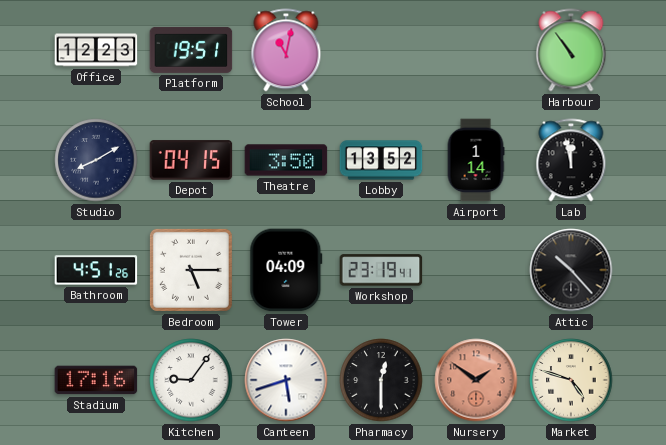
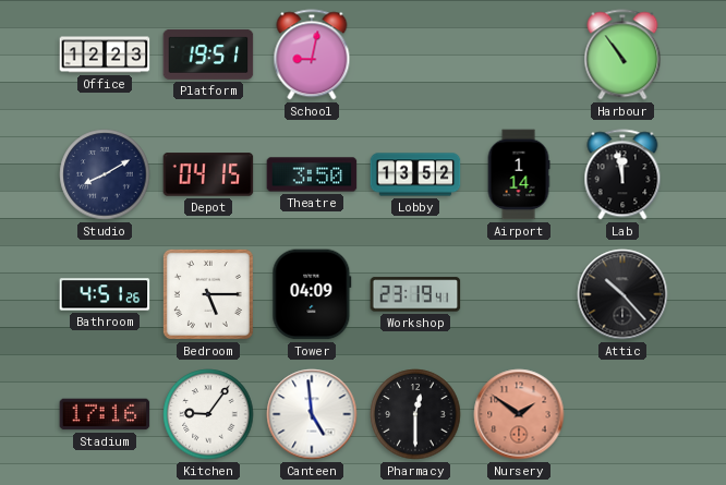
School: 11:02 -> 9:02 (312, 54)
Canteen: 5:42 -> 4:59 (312, 414)
Market: 4:48 -> none (571, 380)
